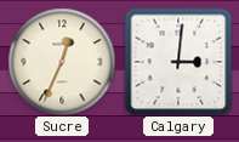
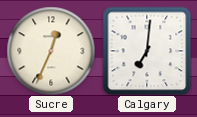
Calgary: 3:01 -> 7:01 (147, 51)
